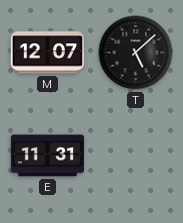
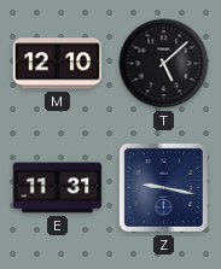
M: 12:07 -> 12:10 (57, 64)
Z: none -> 9:17 (163, 187)
